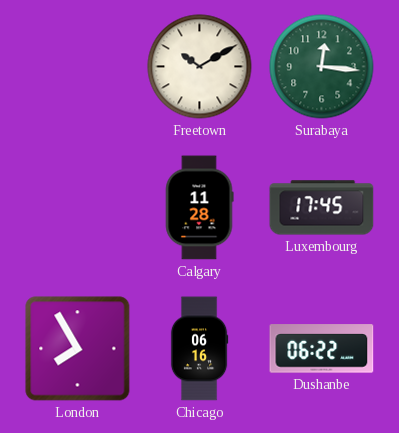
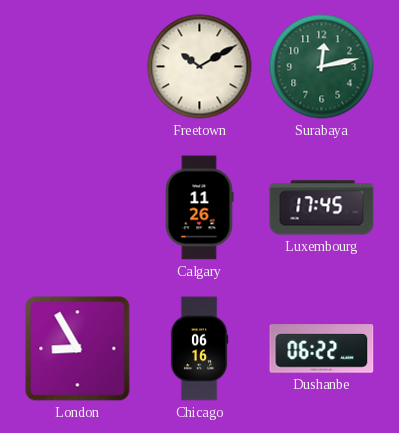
Surabaya: 12:16 -> 12:13 (322, 67)
Calgary: 11:28 -> 11:26 (199, 208)
London: 7:55 -> 8:55 (78, 349)
